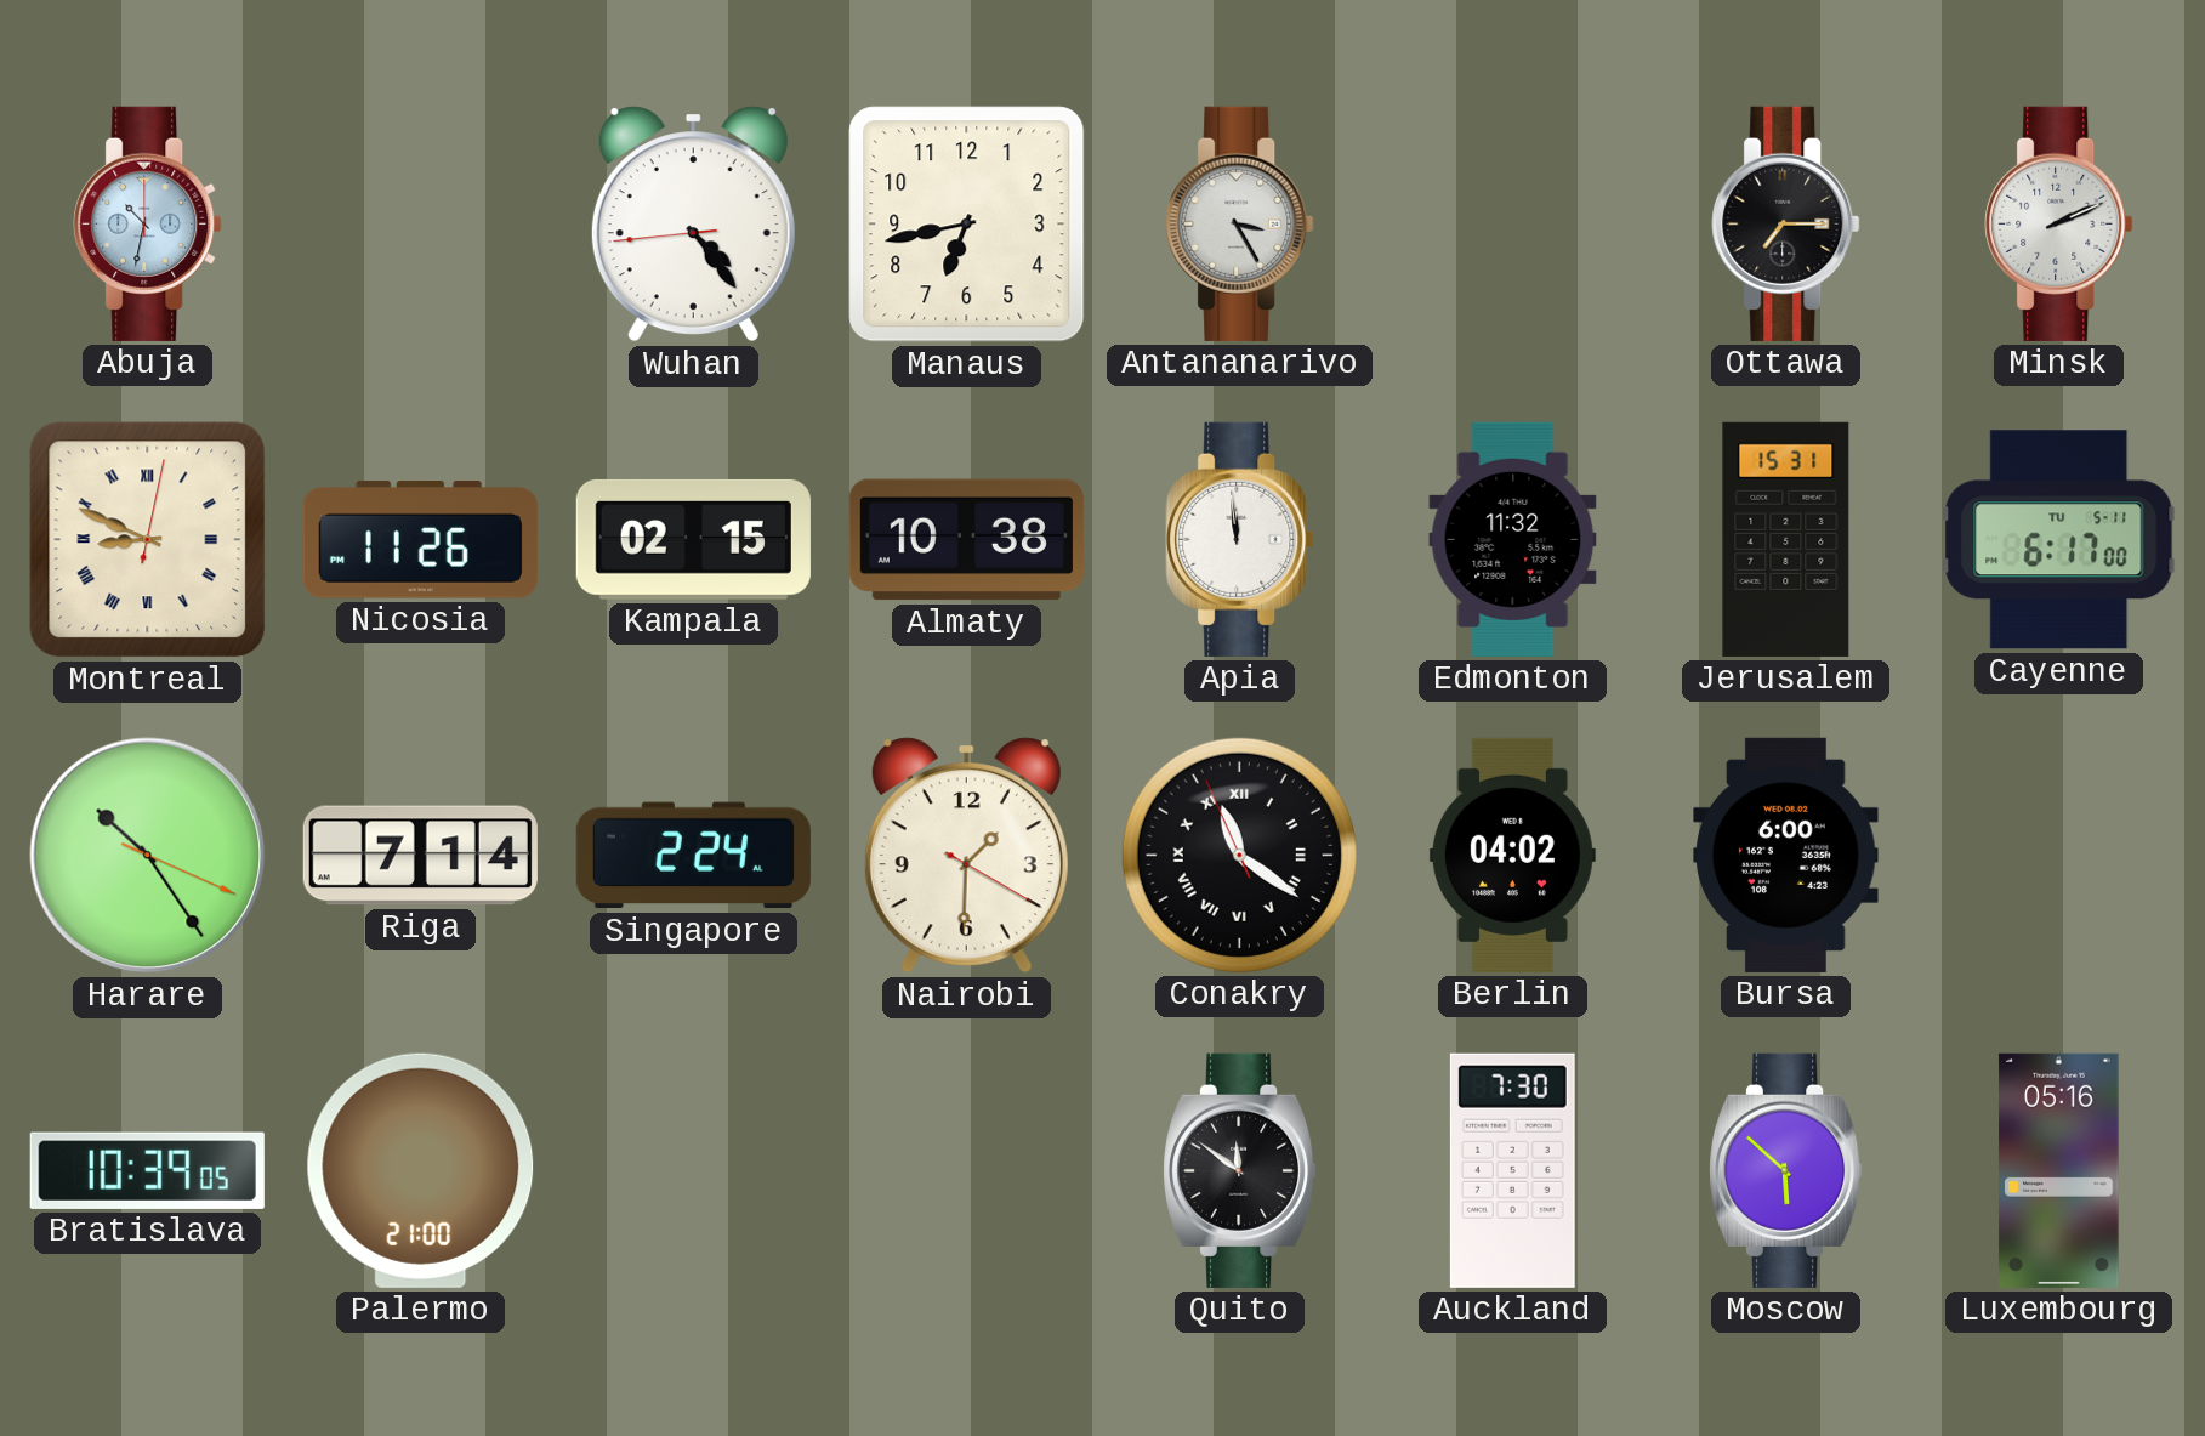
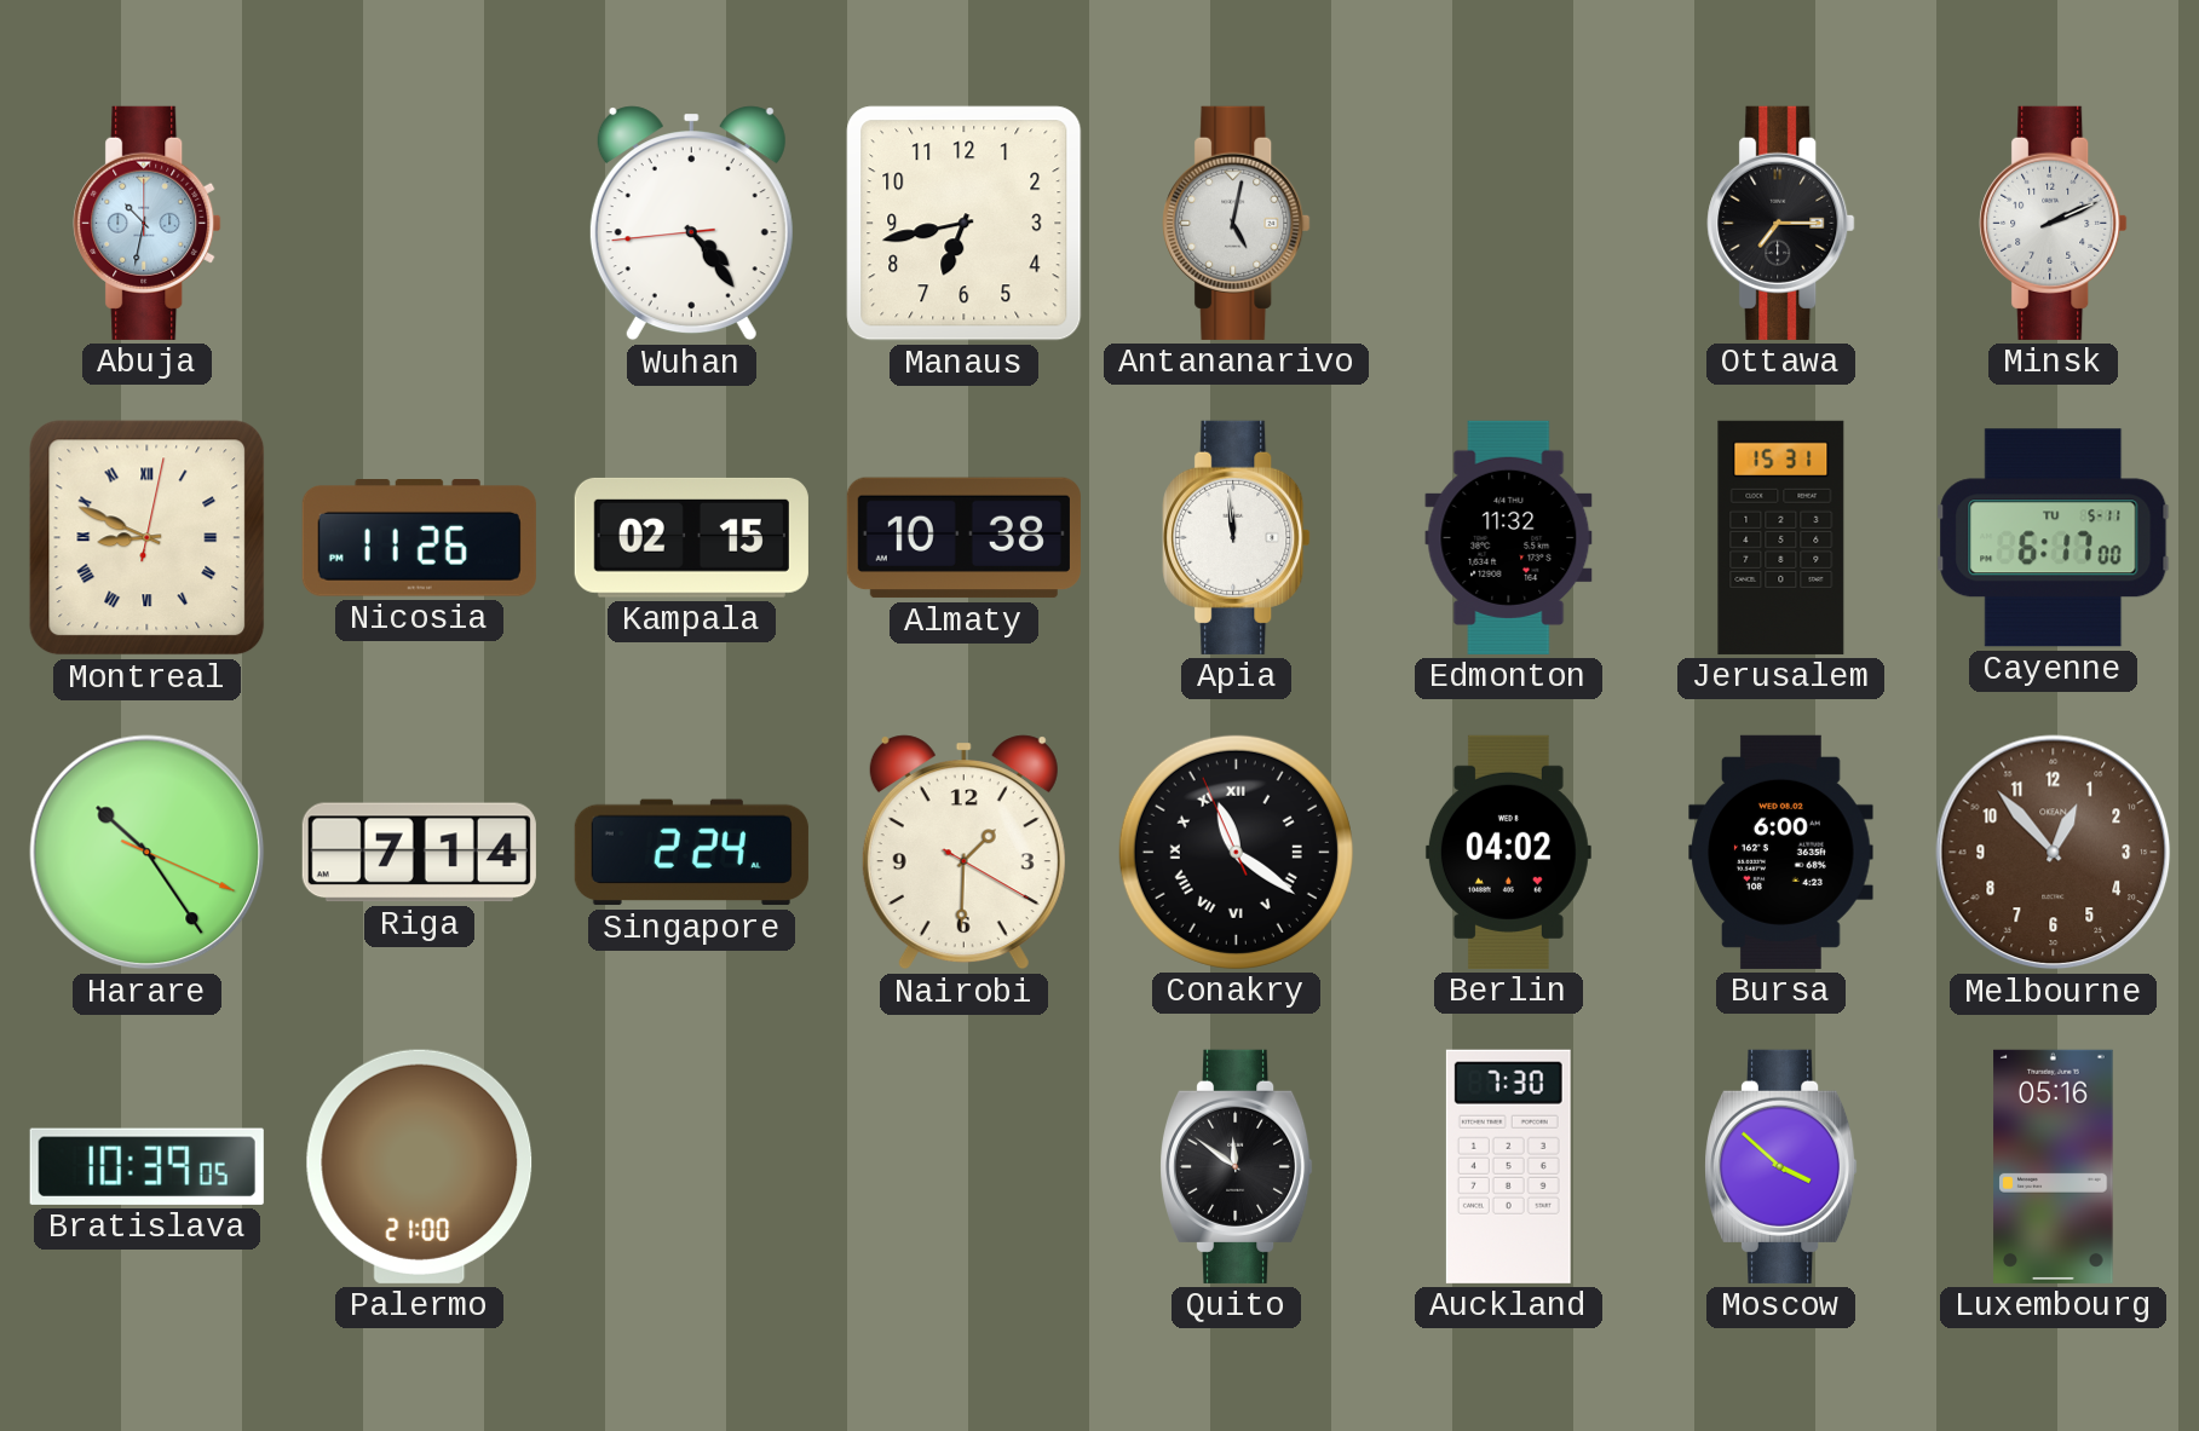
Antananarivo: 3:25 -> 5:02 (1237, 223)
Melbourne: none -> 12:53 (2054, 853)
Moscow: 5:52 -> 3:52 (1781, 1166)
